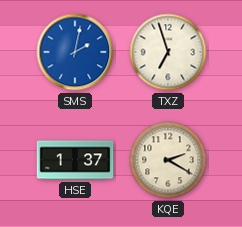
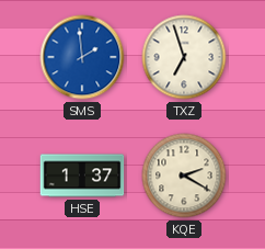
SMS: 2:02 -> 1:59 (82, 57)
